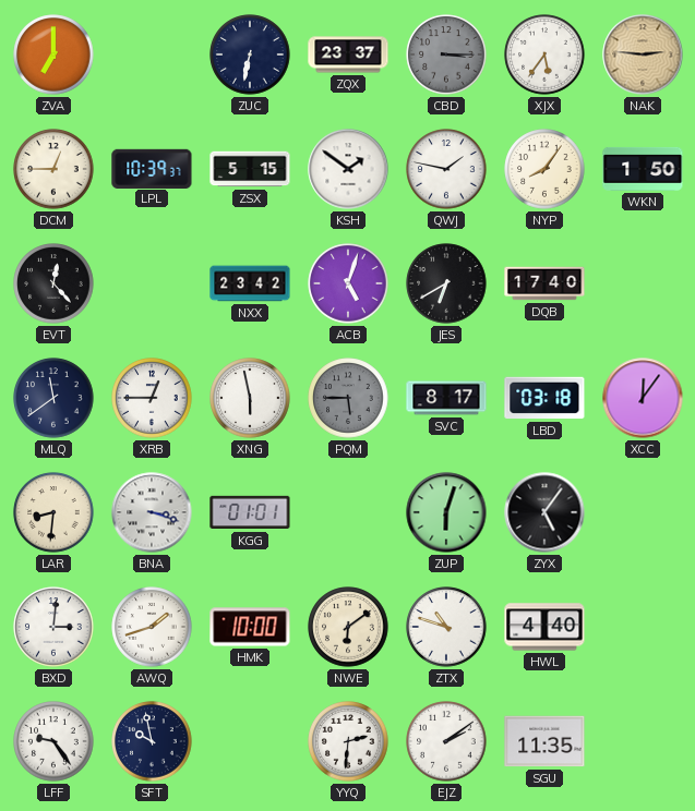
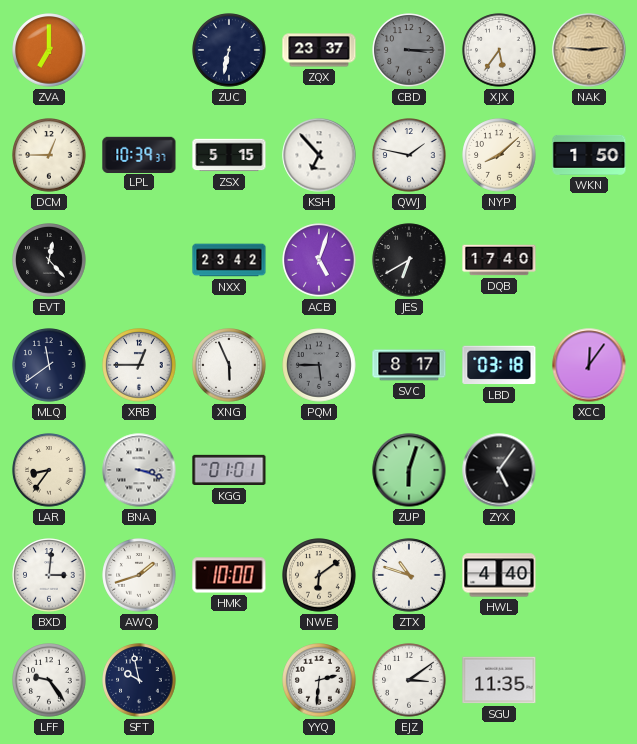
KSH: 1:51 -> 6:53 (319, 155)
NYP: 8:06 -> 8:08 (499, 155)
XNG: 5:58 -> 5:56 (229, 365)
LAR: 8:31 -> 8:36 (49, 470)
EJZ: 2:09 -> 3:09 (409, 680)
